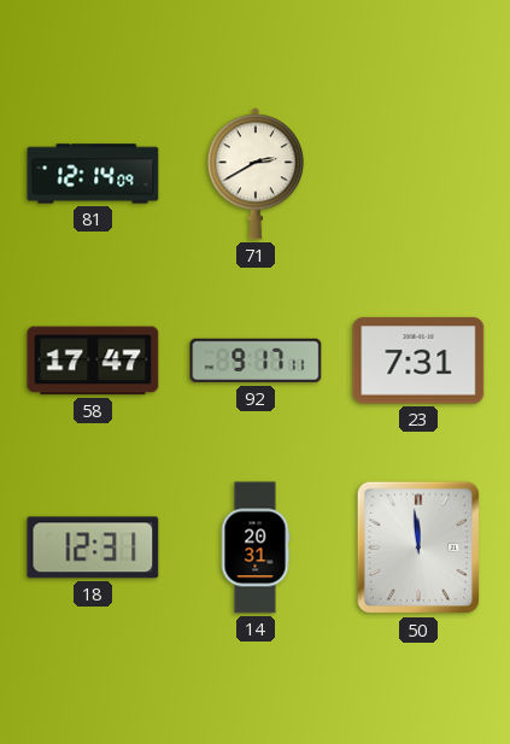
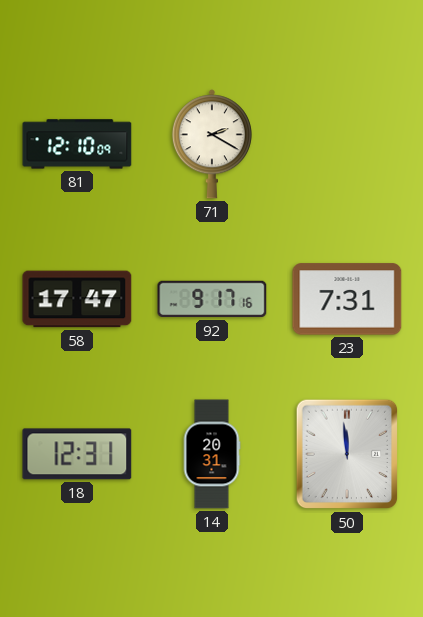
81: 12:14 -> 12:10 (77, 144)
71: 2:40 -> 2:20 (212, 144)
92: 9:17:11 -> 9:17:16 (212, 299)
